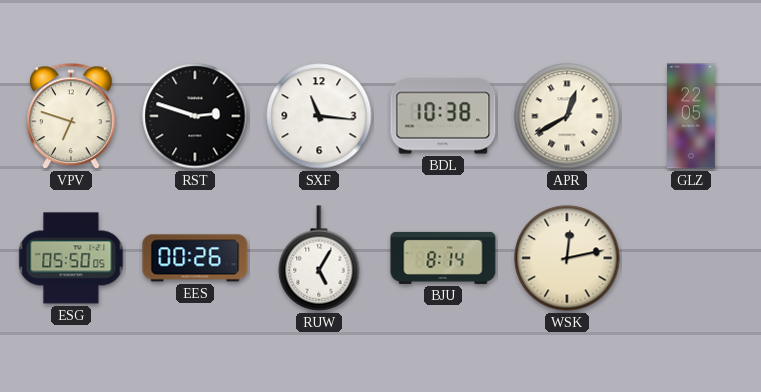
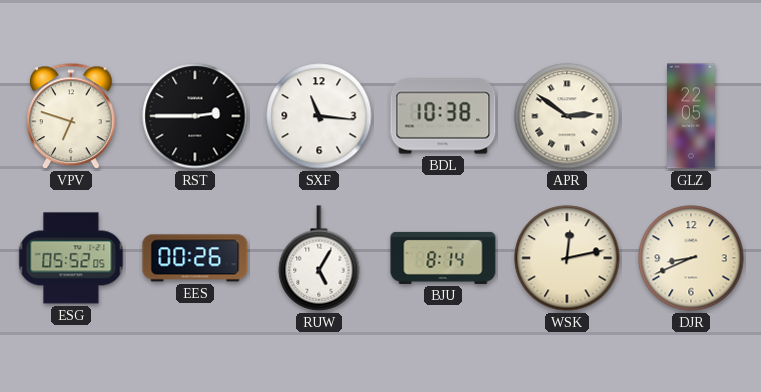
RST: 2:48 -> 2:45 (195, 116)
APR: 12:40 -> 2:51 (567, 116)
ESG: 05:50 -> 05:52 (71, 258)
DJR: none -> 8:41 (691, 258)
